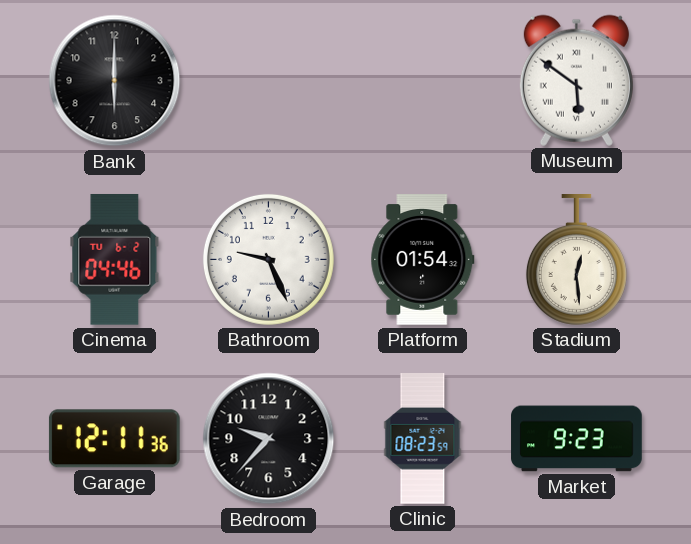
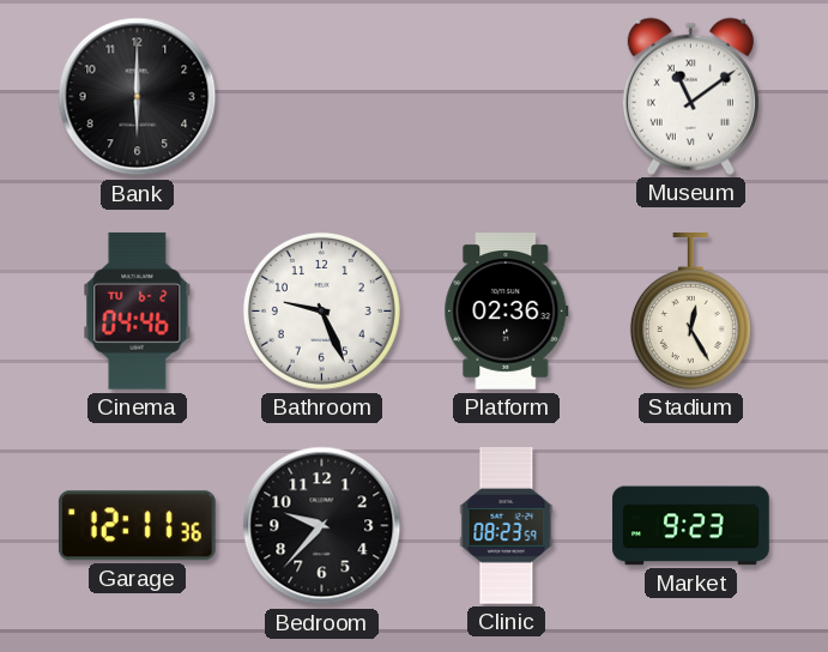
Museum: 5:51 -> 11:09 (690, 96)
Platform: 01:54 -> 02:36 (507, 312)
Stadium: 12:29 -> 12:25 (690, 312)
